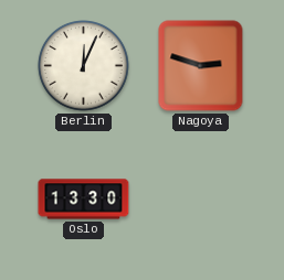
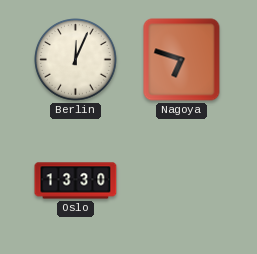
Nagoya: 2:48 -> 6:48 (182, 60)
